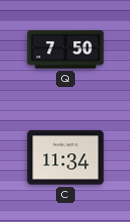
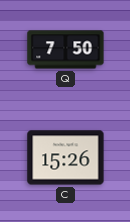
C: 11:34 -> 15:26 (66, 158)
